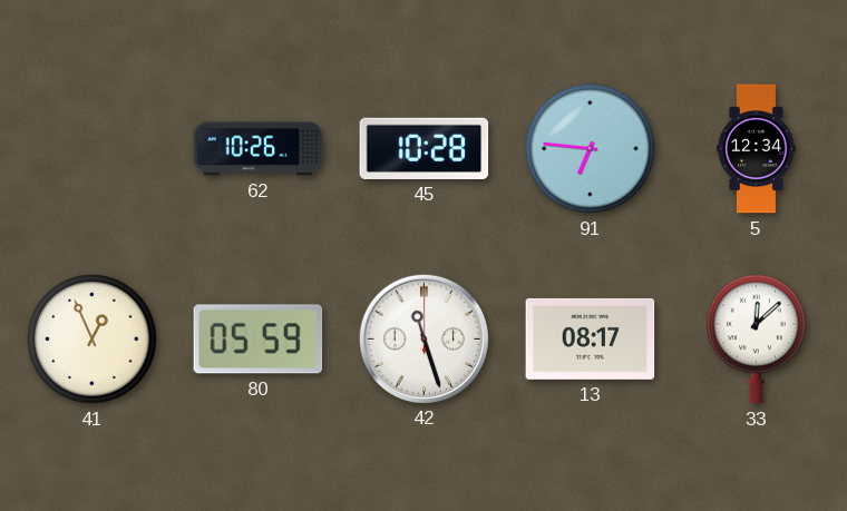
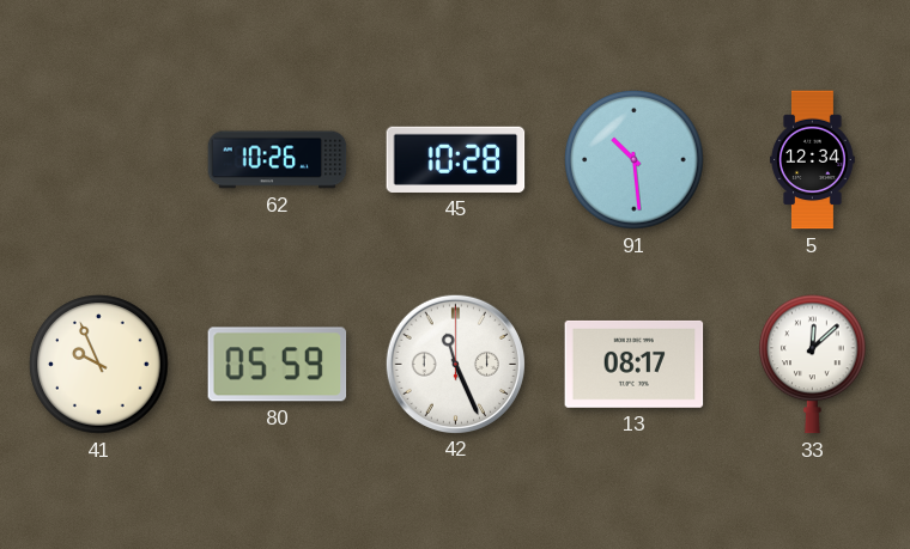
91: 6:46 -> 10:29 (635, 160)
41: 12:56 -> 9:56 (99, 365)
42: 11:27 -> 11:26 (455, 364)
